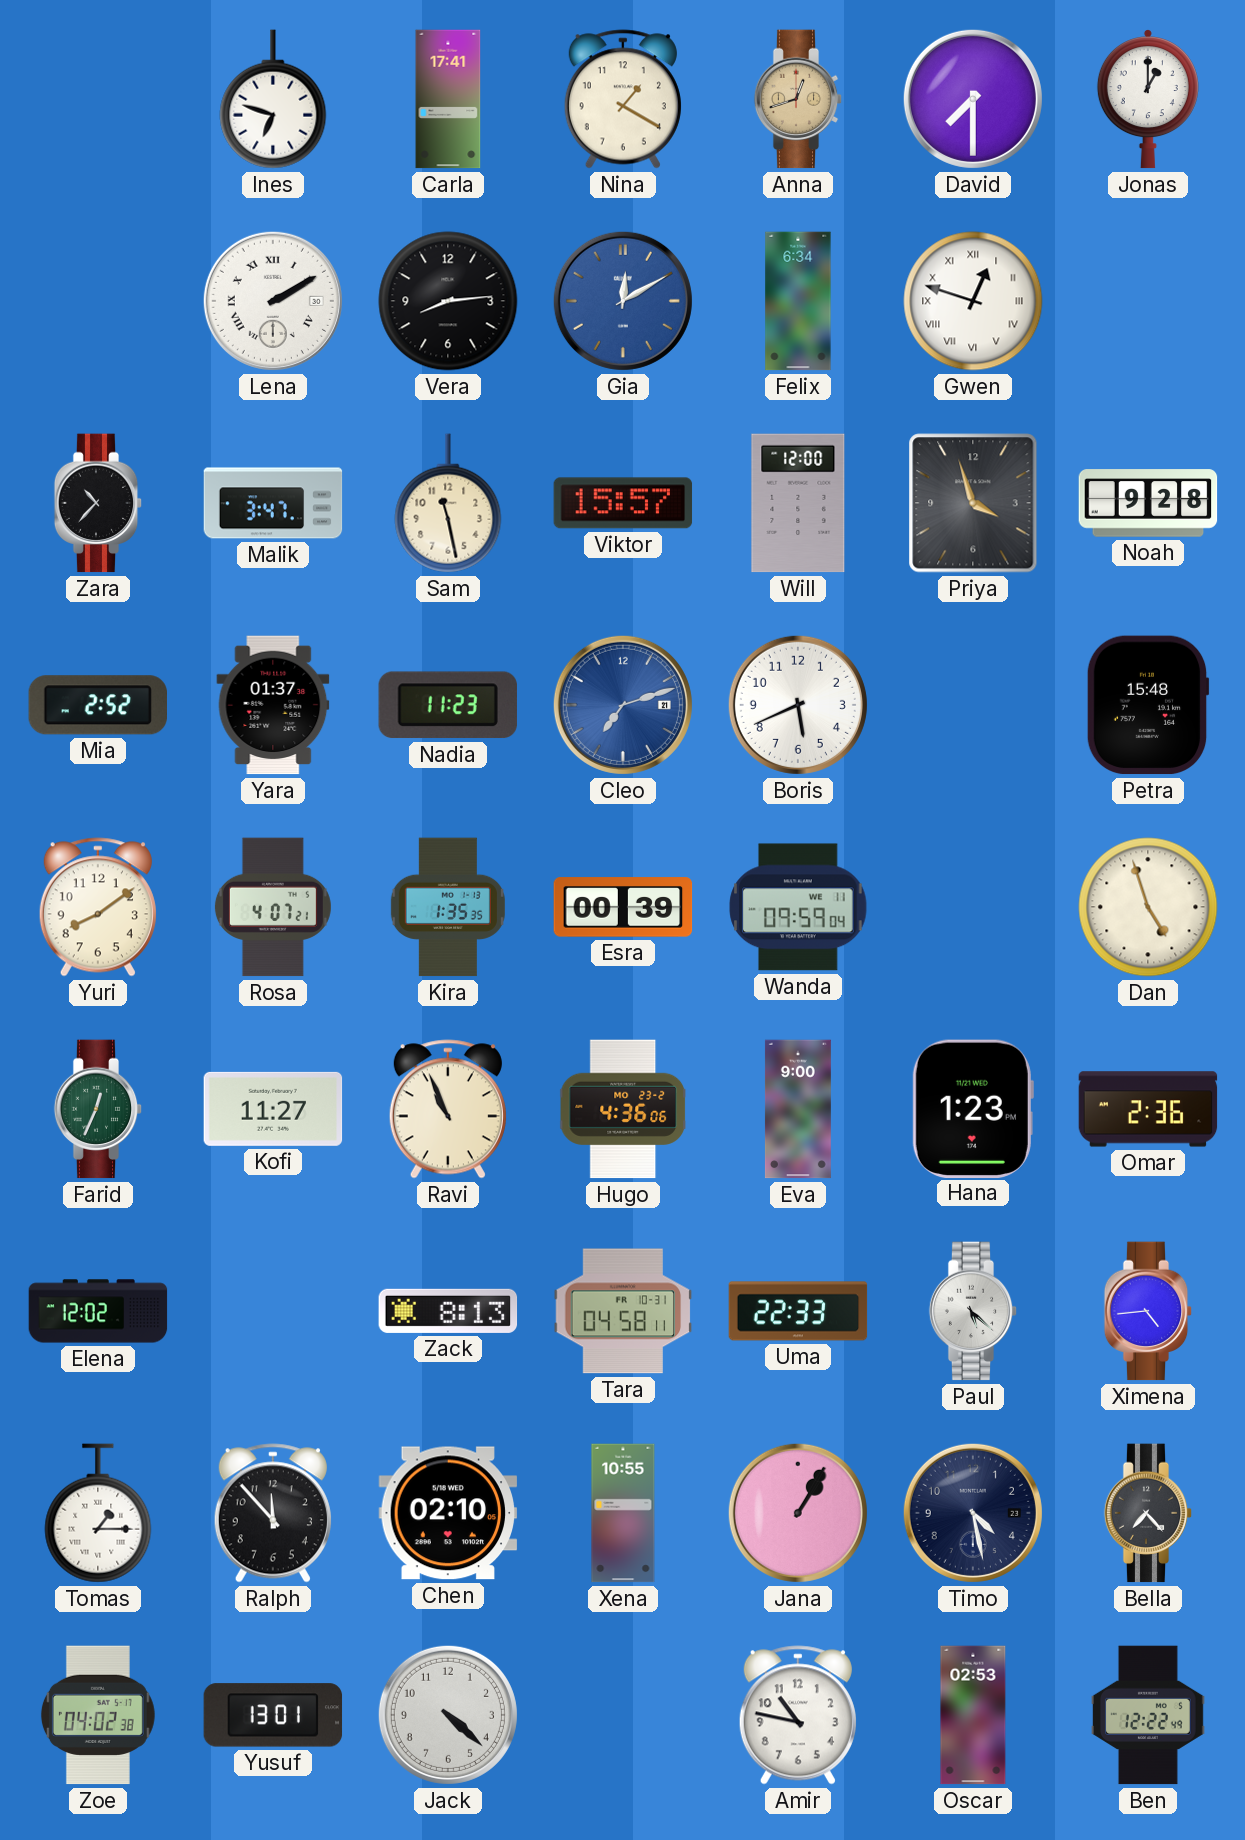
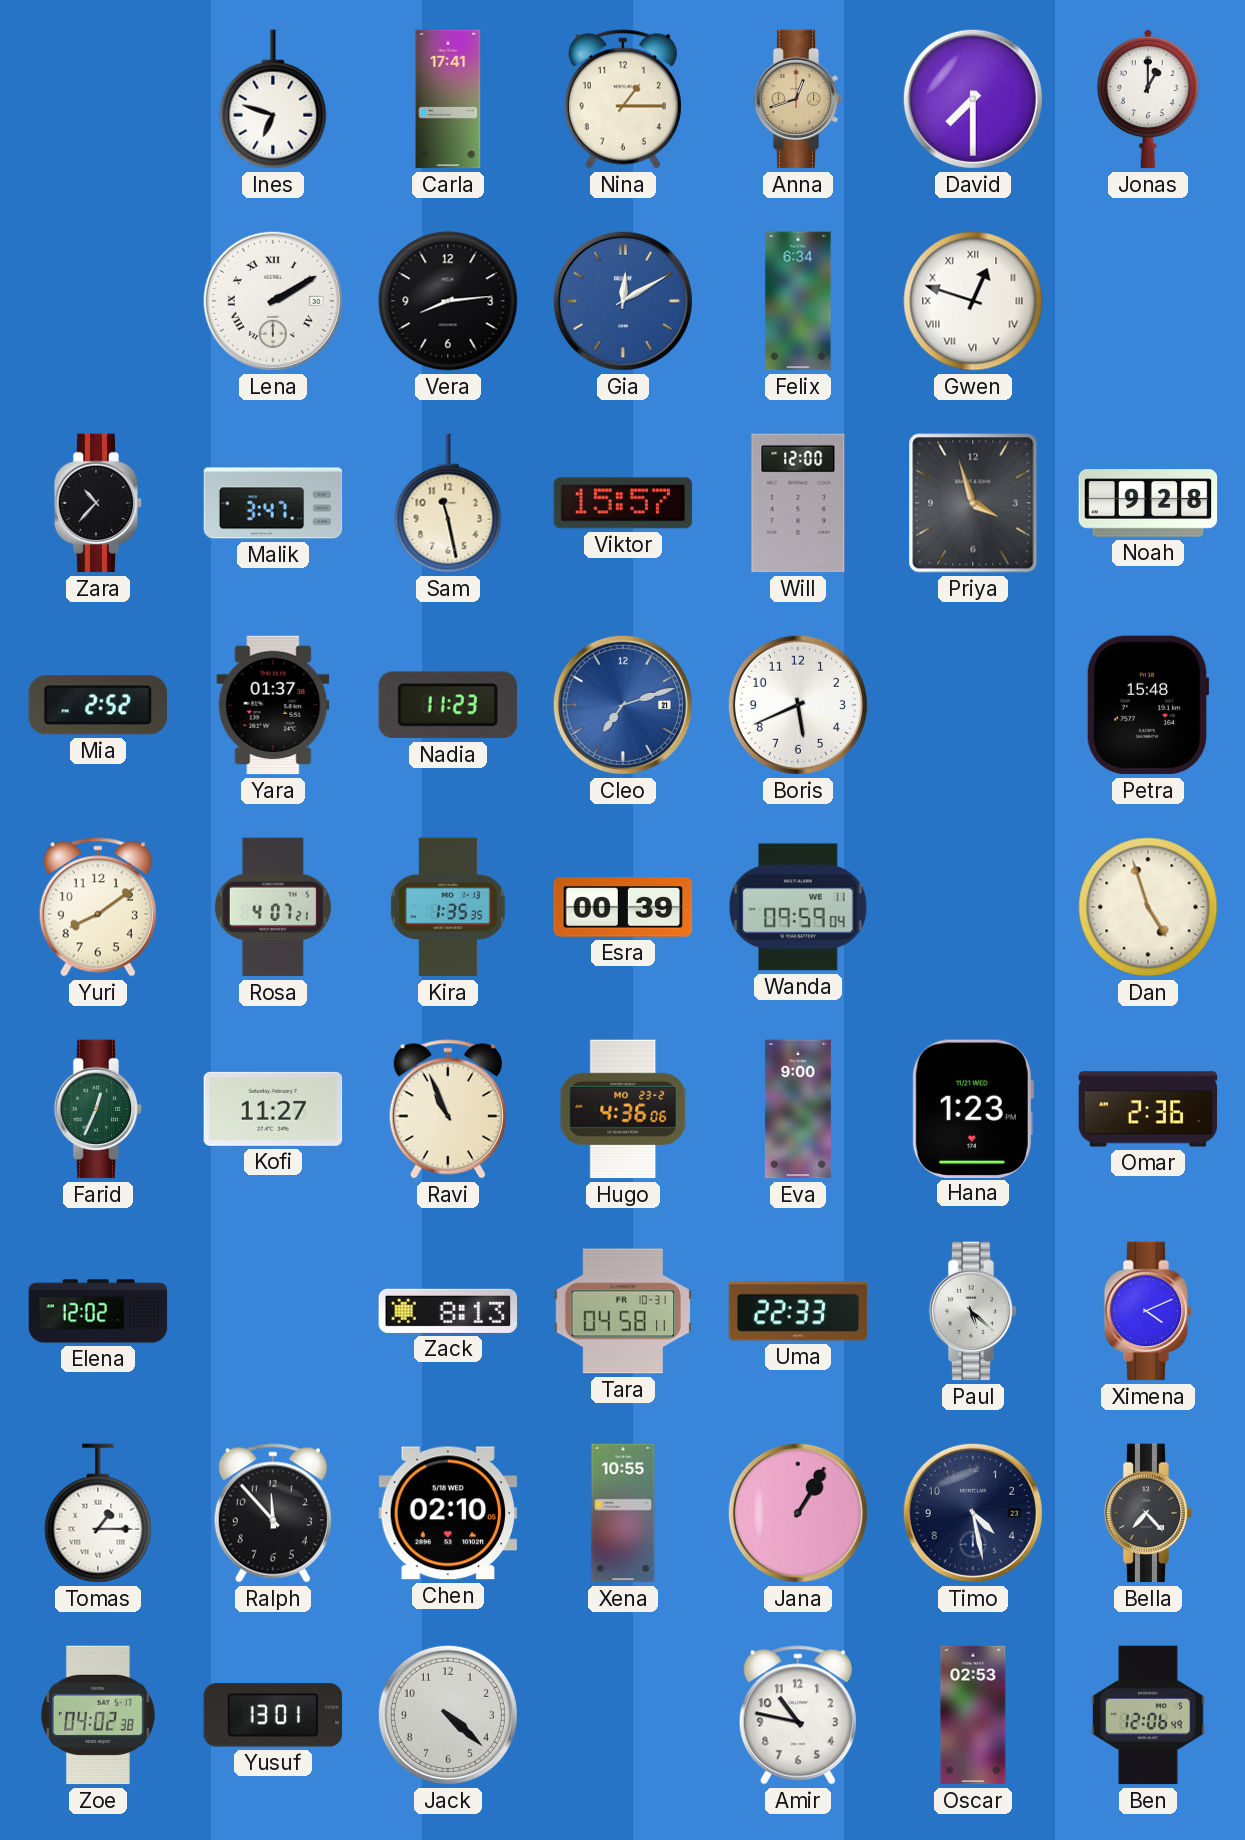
Nina: 1:20 -> 1:15 (623, 99)
Ximena: 4:44 -> 4:11 (1148, 1311)
Ben: 12:22 -> 12:06 (1148, 1715)
